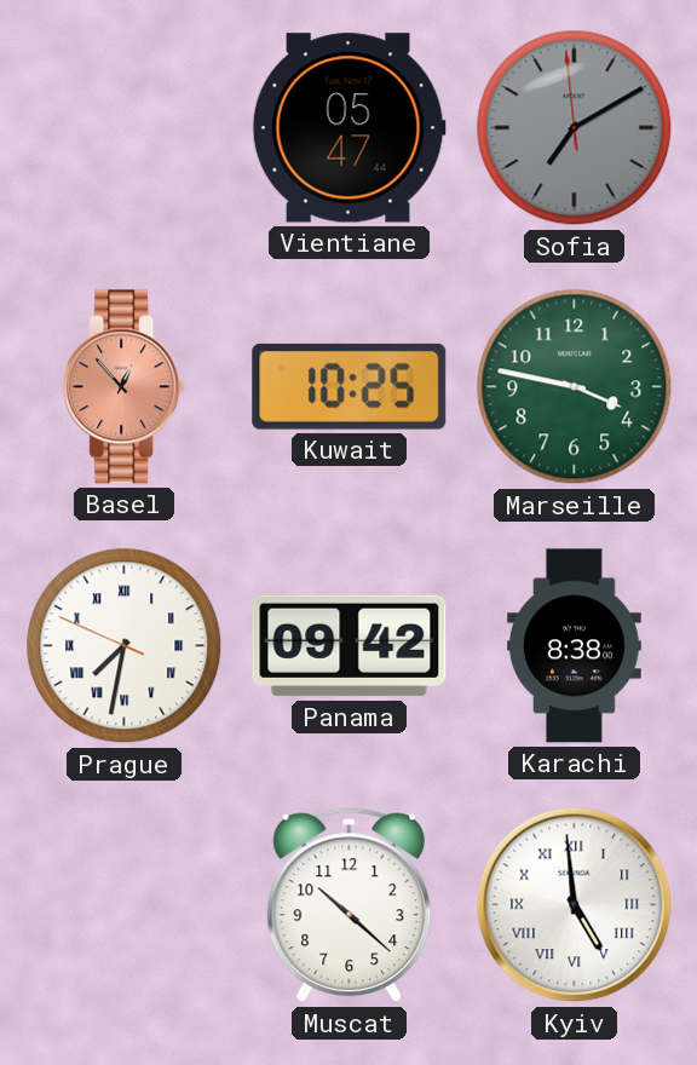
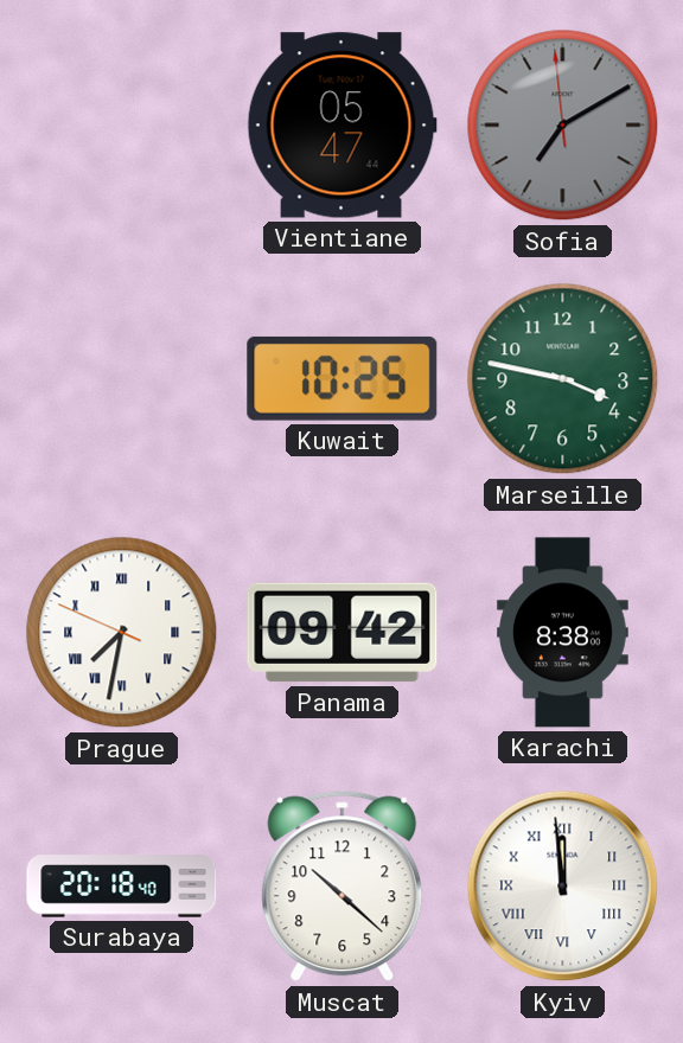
Basel: 12:53 -> none (125, 387)
Surabaya: none -> 20:18 (122, 887)
Kyiv: 4:59 -> 11:59 (563, 887)
